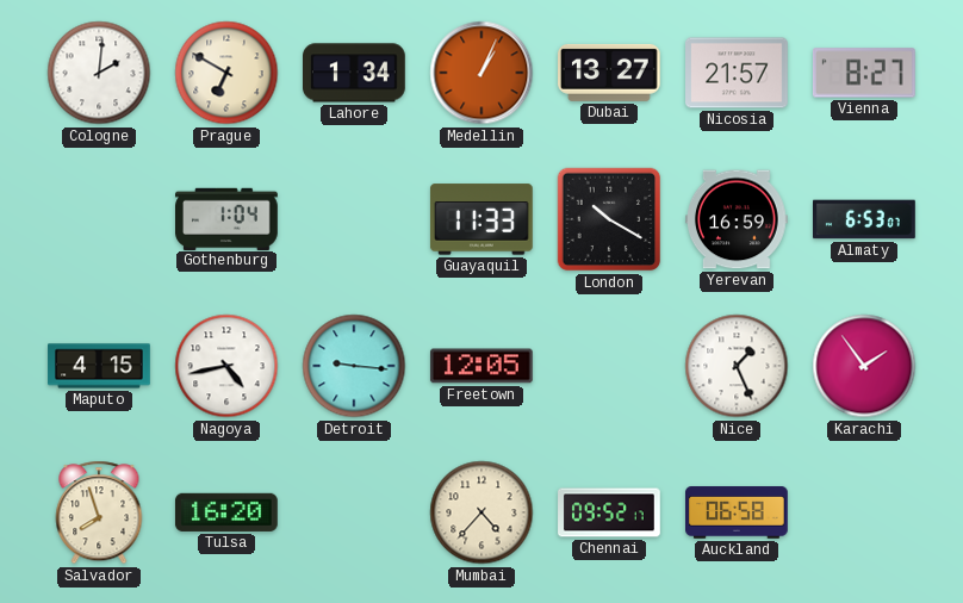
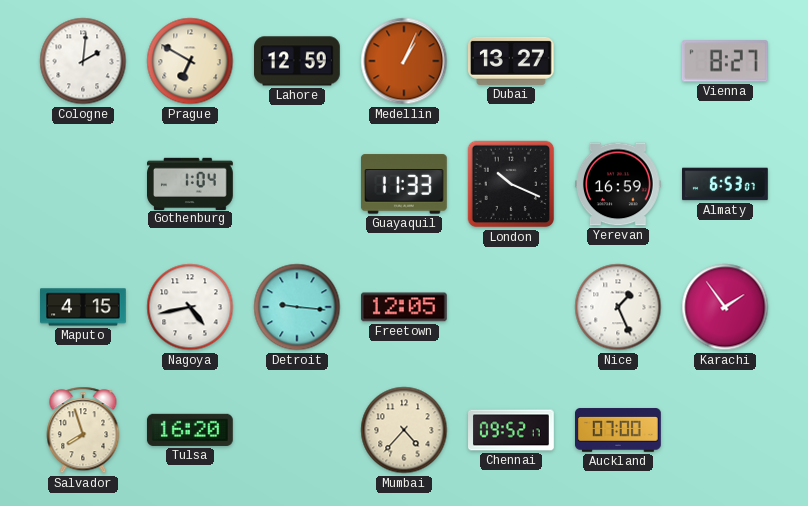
Lahore: 1:34 -> 12:59 (298, 61)
Nicosia: 21:57 -> none (738, 73)
London: 10:20 -> 10:19 (511, 184)
Auckland: 06:58 -> 07:00 (618, 430)
